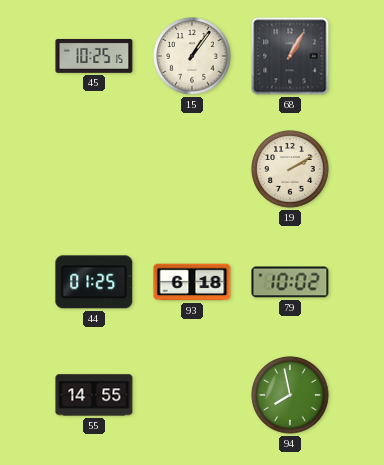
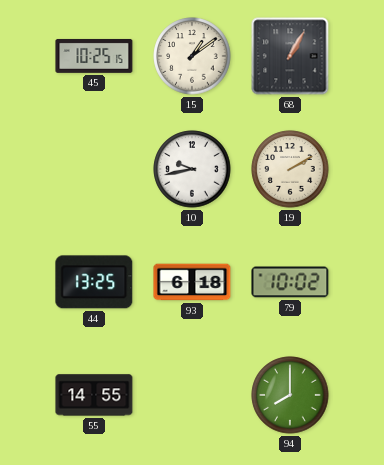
15: 1:06 -> 1:09 (192, 56)
10: none -> 9:43 (192, 169)
44: 01:25 -> 13:25 (94, 282)
94: 7:58 -> 8:00 (290, 395)
